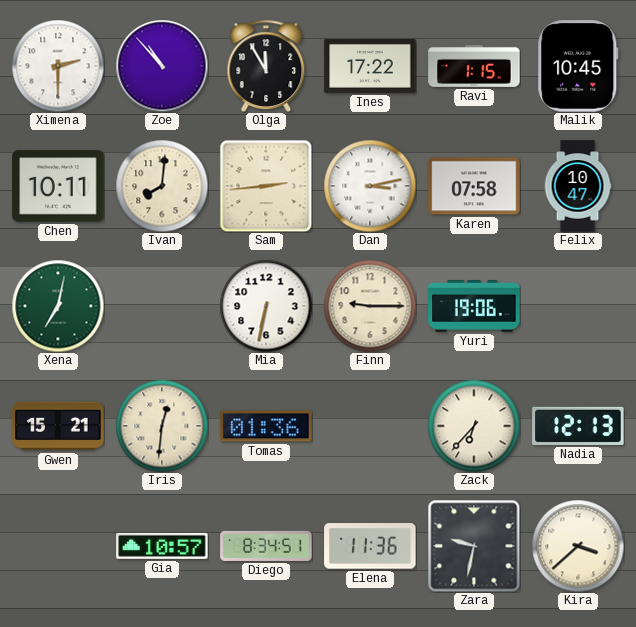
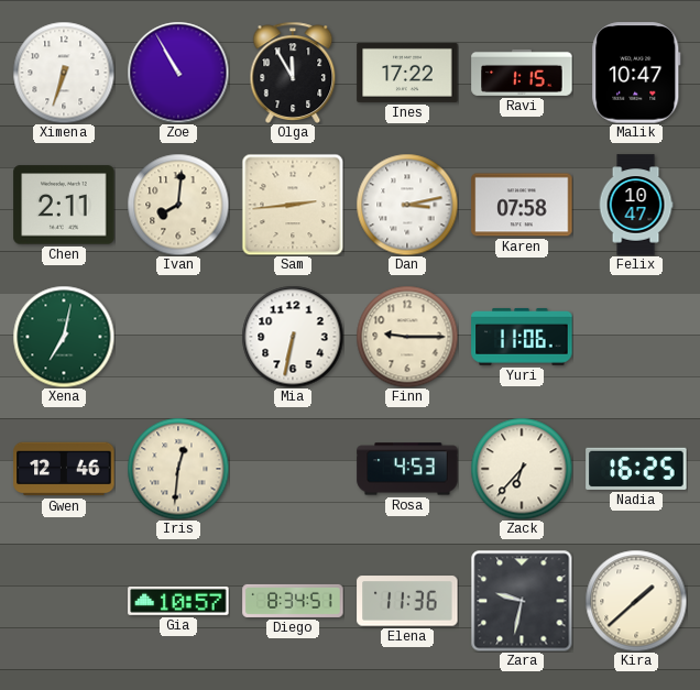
Ximena: 2:30 -> 6:33 (64, 73)
Zoe: 10:53 -> 10:55 (178, 73)
Malik: 10:45 -> 10:47 (636, 73)
Chen: 10:11 -> 2:11 (64, 205)
Yuri: 19:06 -> 11:06 (522, 337)
Gwen: 15:21 -> 12:46 (64, 469)
Tomas: 01:36 -> none (266, 426)
Rosa: none -> 4:53 (407, 469)
Nadia: 12:13 -> 16:25 (636, 469)
Kira: 3:38 -> 1:38 (636, 601)
